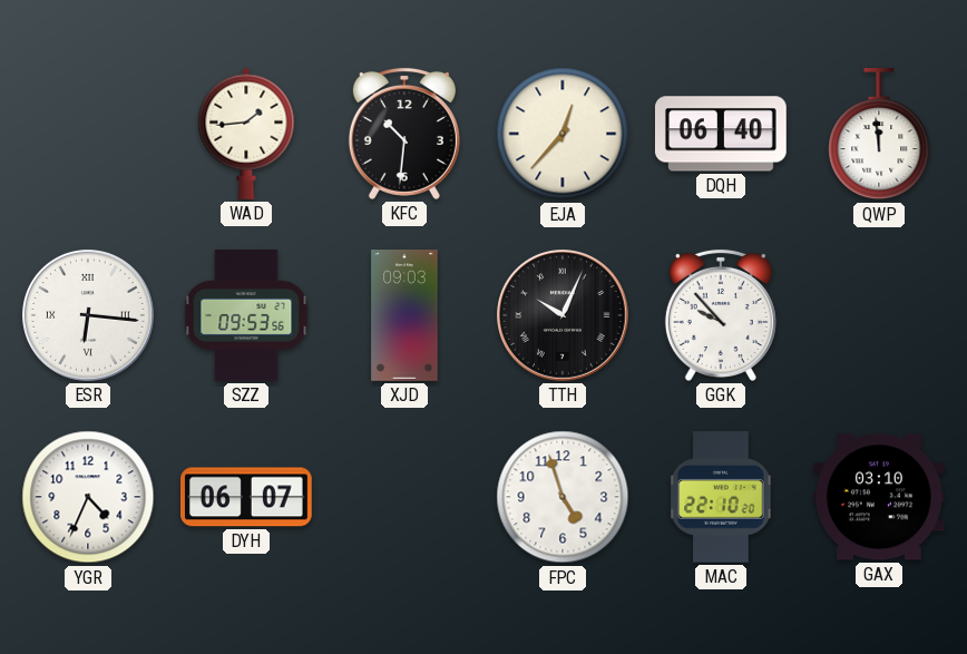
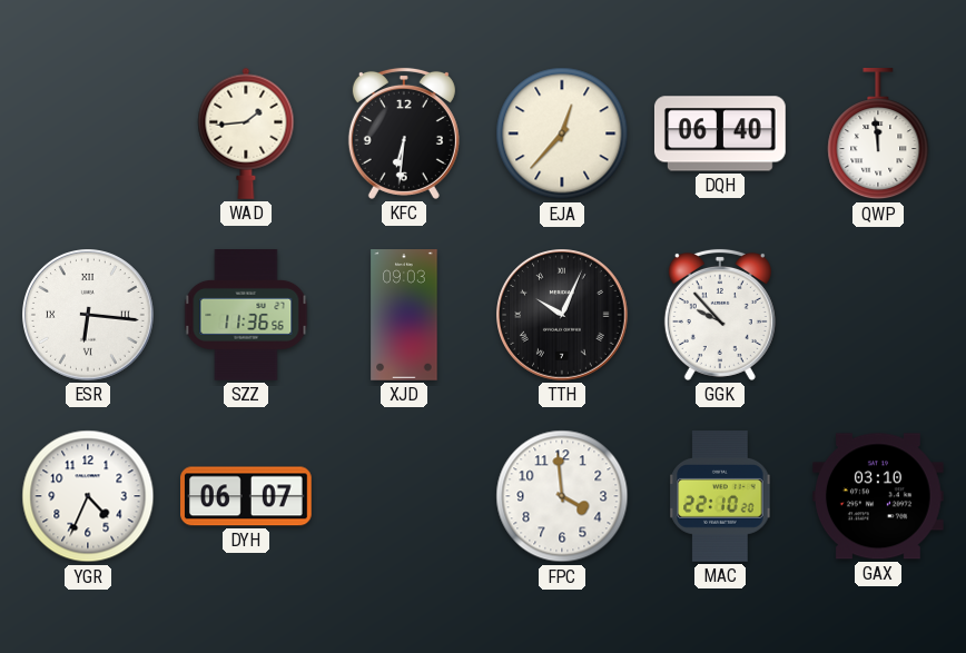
KFC: 10:31 -> 6:31 (404, 133)
SZZ: 09:53 -> 11:36 (246, 316)
FPC: 4:57 -> 3:59 (562, 496)
